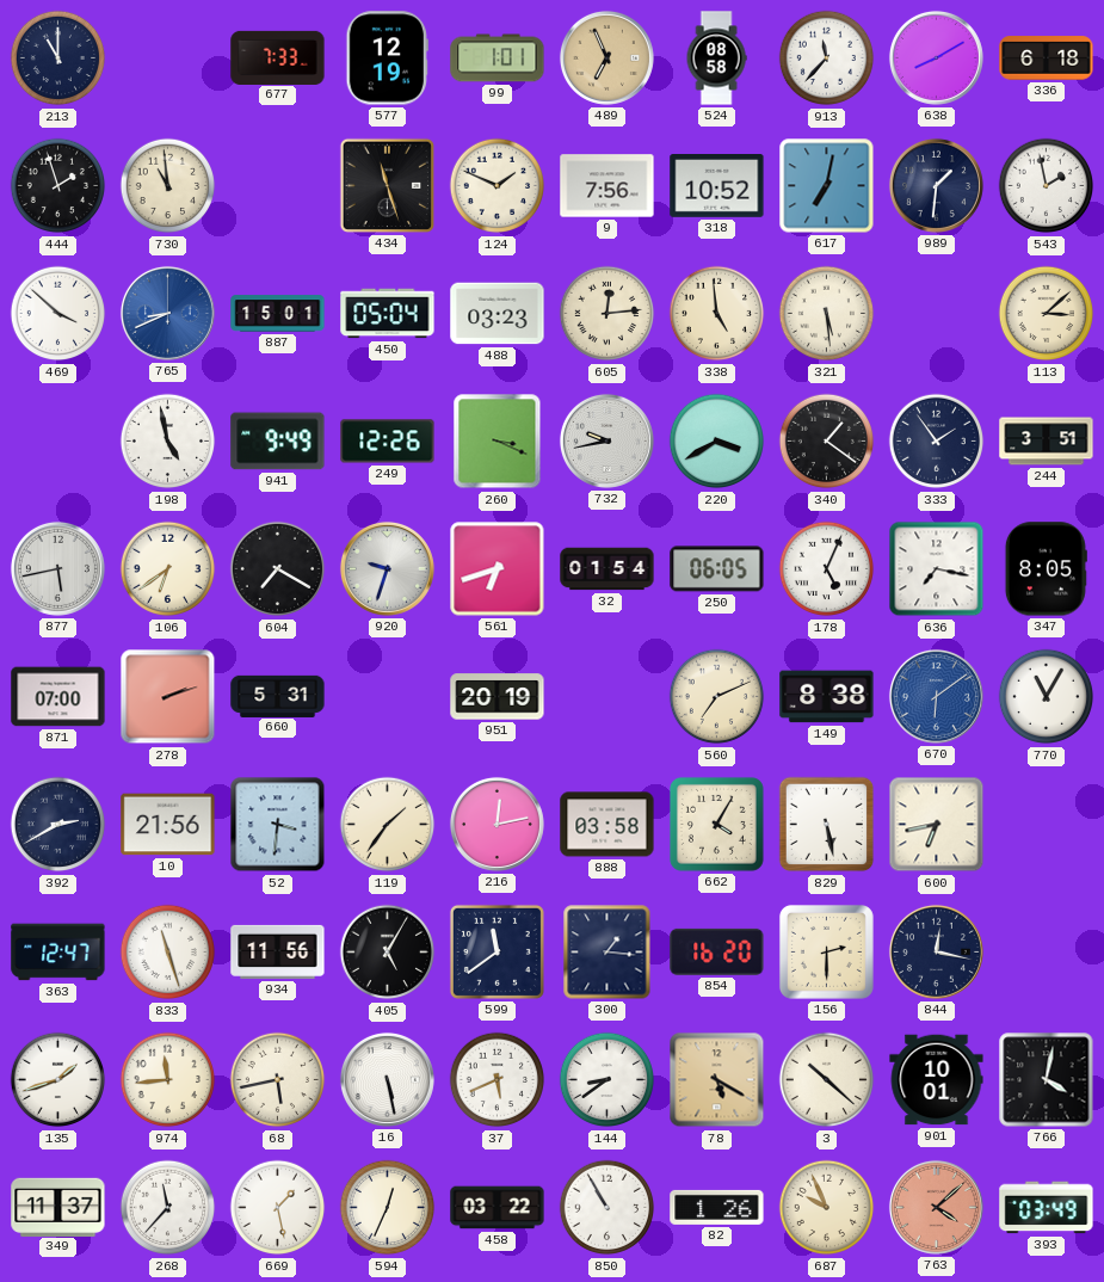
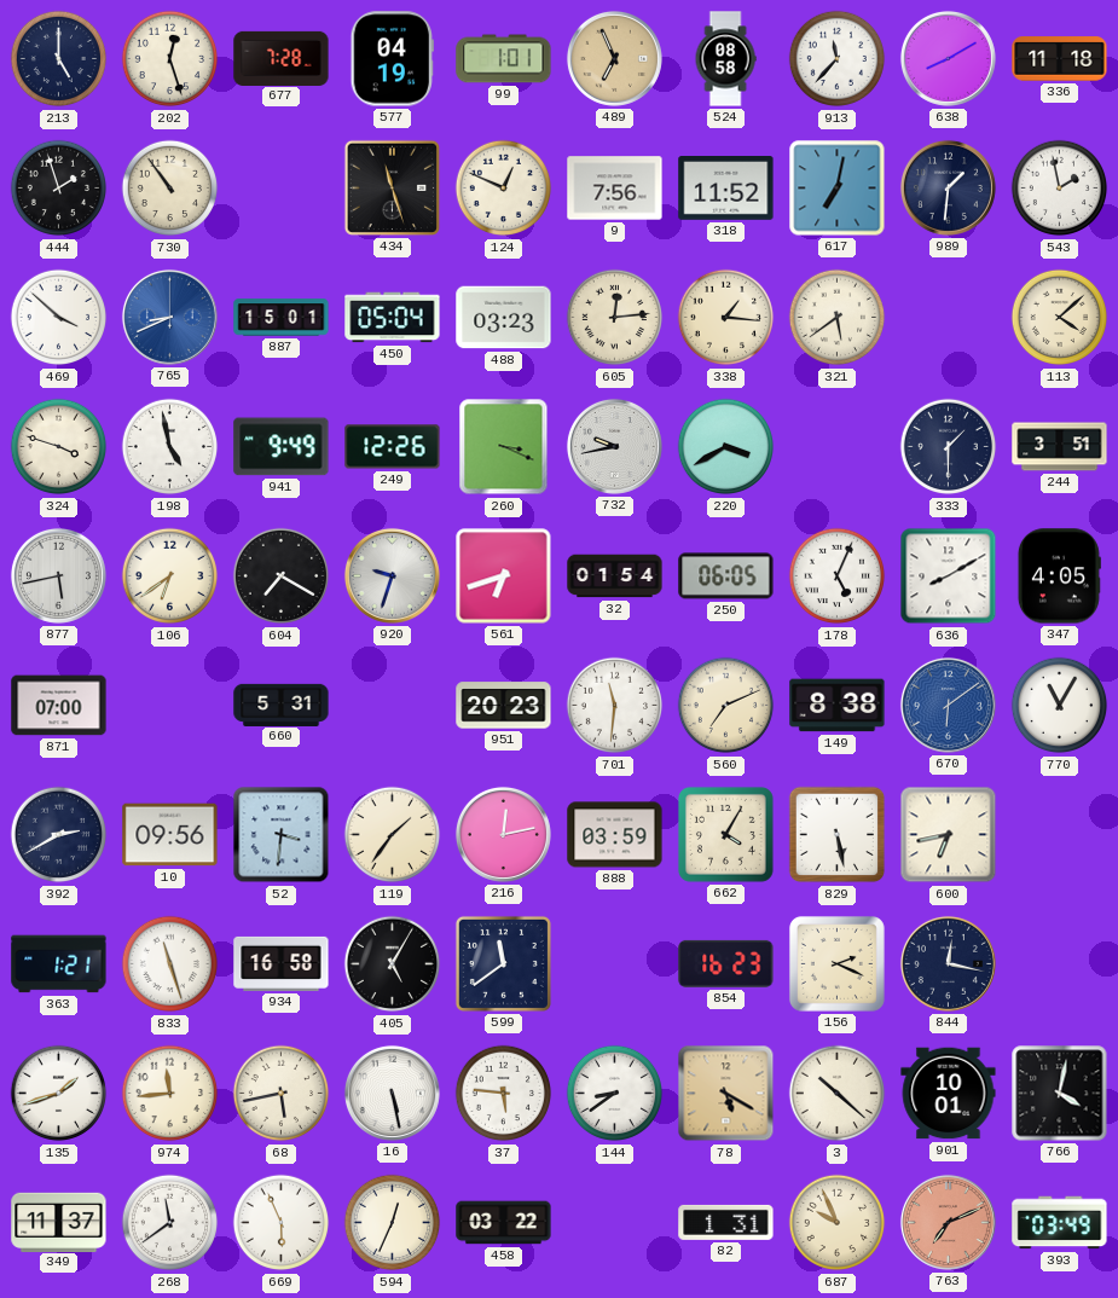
213: 11:00 -> 5:00 (59, 59)
202: none -> 12:27 (170, 59)
677: 7:33 -> 7:28 (282, 58)
577: 12:19 -> 04:19 (392, 59)
336: 6:18 -> 11:18 (1060, 59)
730: 10:59 -> 10:54 (170, 189)
124: 1:49 -> 12:49 (504, 189)
318: 10:52 -> 11:52 (726, 189)
338: 4:59 -> 1:16 (726, 318)
321: 5:29 -> 5:39 (838, 318)
113: 3:08 -> 4:08 (1060, 318)
324: none -> 3:48 (59, 447)
340: 1:21 -> none (827, 442)
333: 1:54 -> 1:30 (949, 447)
636: 7:17 -> 8:10 (949, 576)
347: 8:05 -> 4:05 (1059, 576)
278: 2:12 -> none (168, 697)
951: 20:19 -> 20:23 (504, 706)
701: none -> 11:31 (615, 706)
10: 21:56 -> 09:56 (170, 835)
888: 03:58 -> 03:59 (615, 835)
363: 12:47 -> 1:21 (59, 964)
934: 11:56 -> 16:58 (282, 963)
300: 1:16 -> none (607, 953)
854: 16:20 -> 16:23 (726, 963)
156: 2:30 -> 2:19 (836, 963)
37: 5:41 -> 5:46 (504, 1094)
268: 11:37 -> 11:39 (170, 1223)
669: 1:28 -> 5:56 (282, 1223)
850: 10:55 -> none (607, 1208)
82: 1:26 -> 1:31 (726, 1222)
763: 4:08 -> 7:11 (948, 1222)
